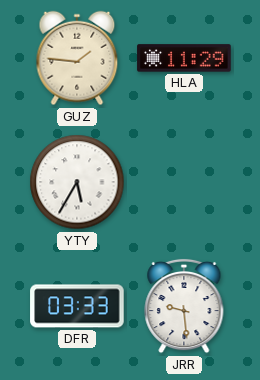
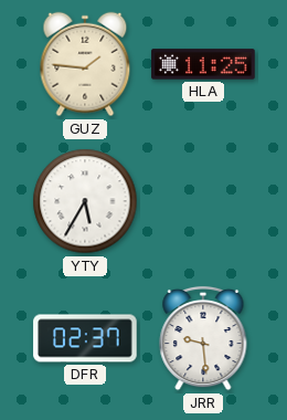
HLA: 11:29 -> 11:25 (203, 64)
DFR: 03:33 -> 02:37 (85, 338)
